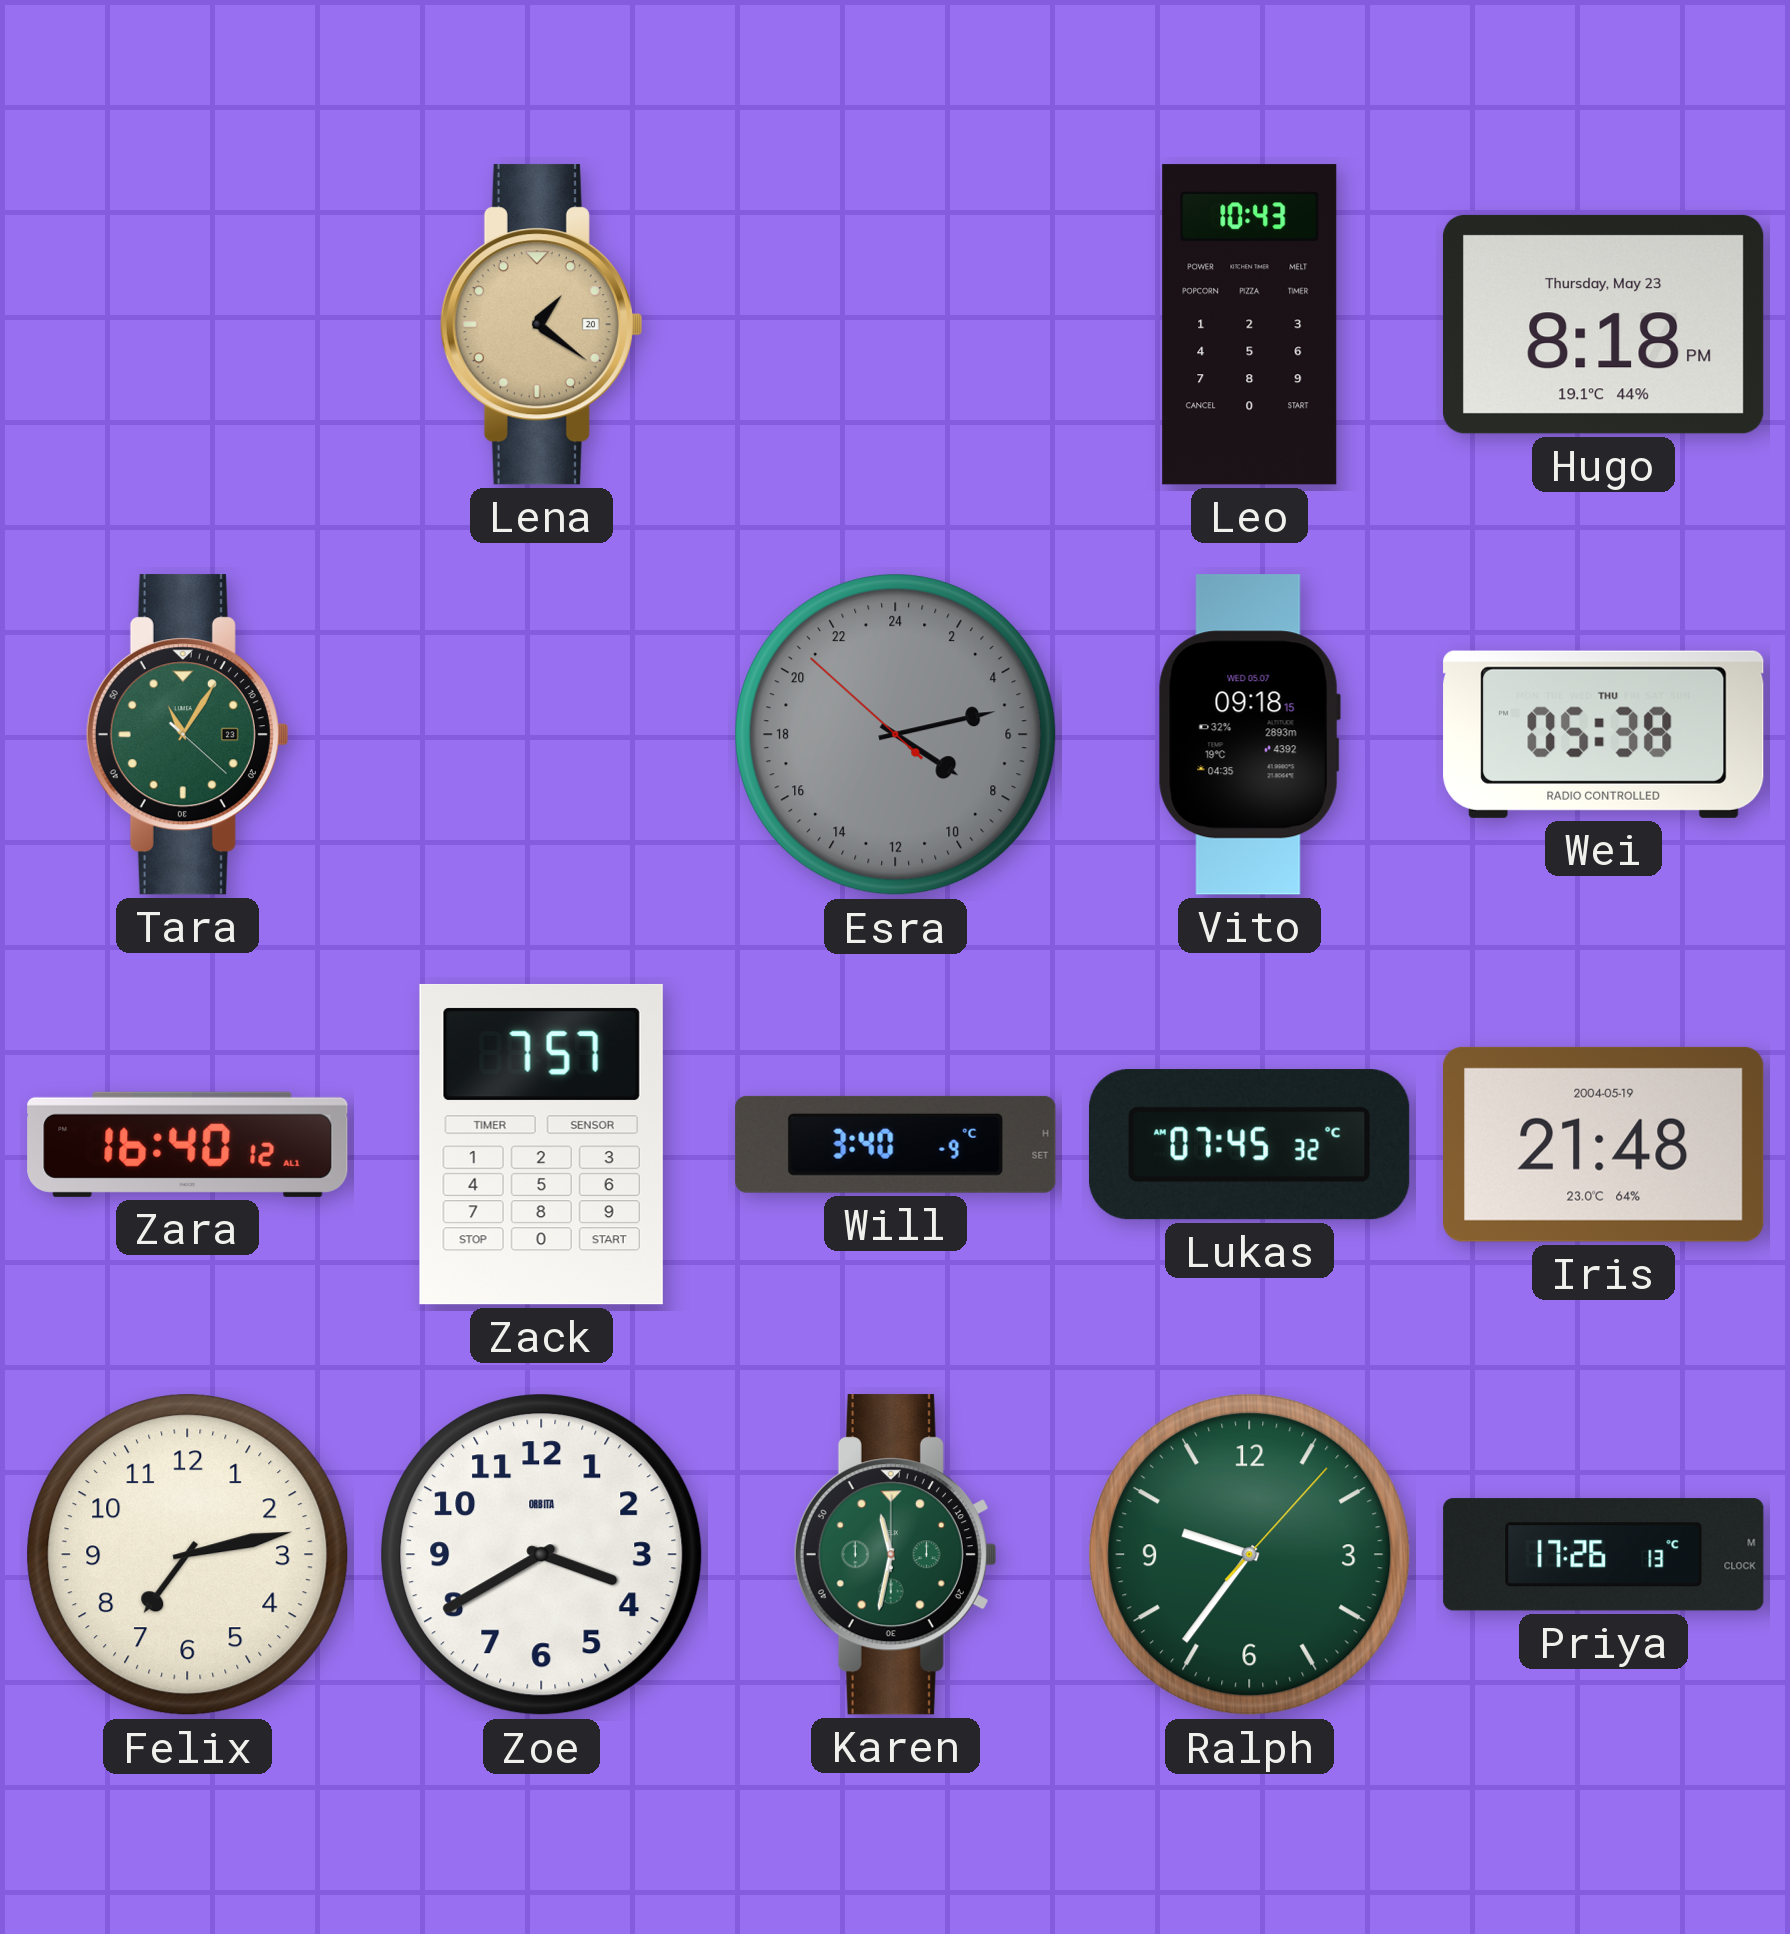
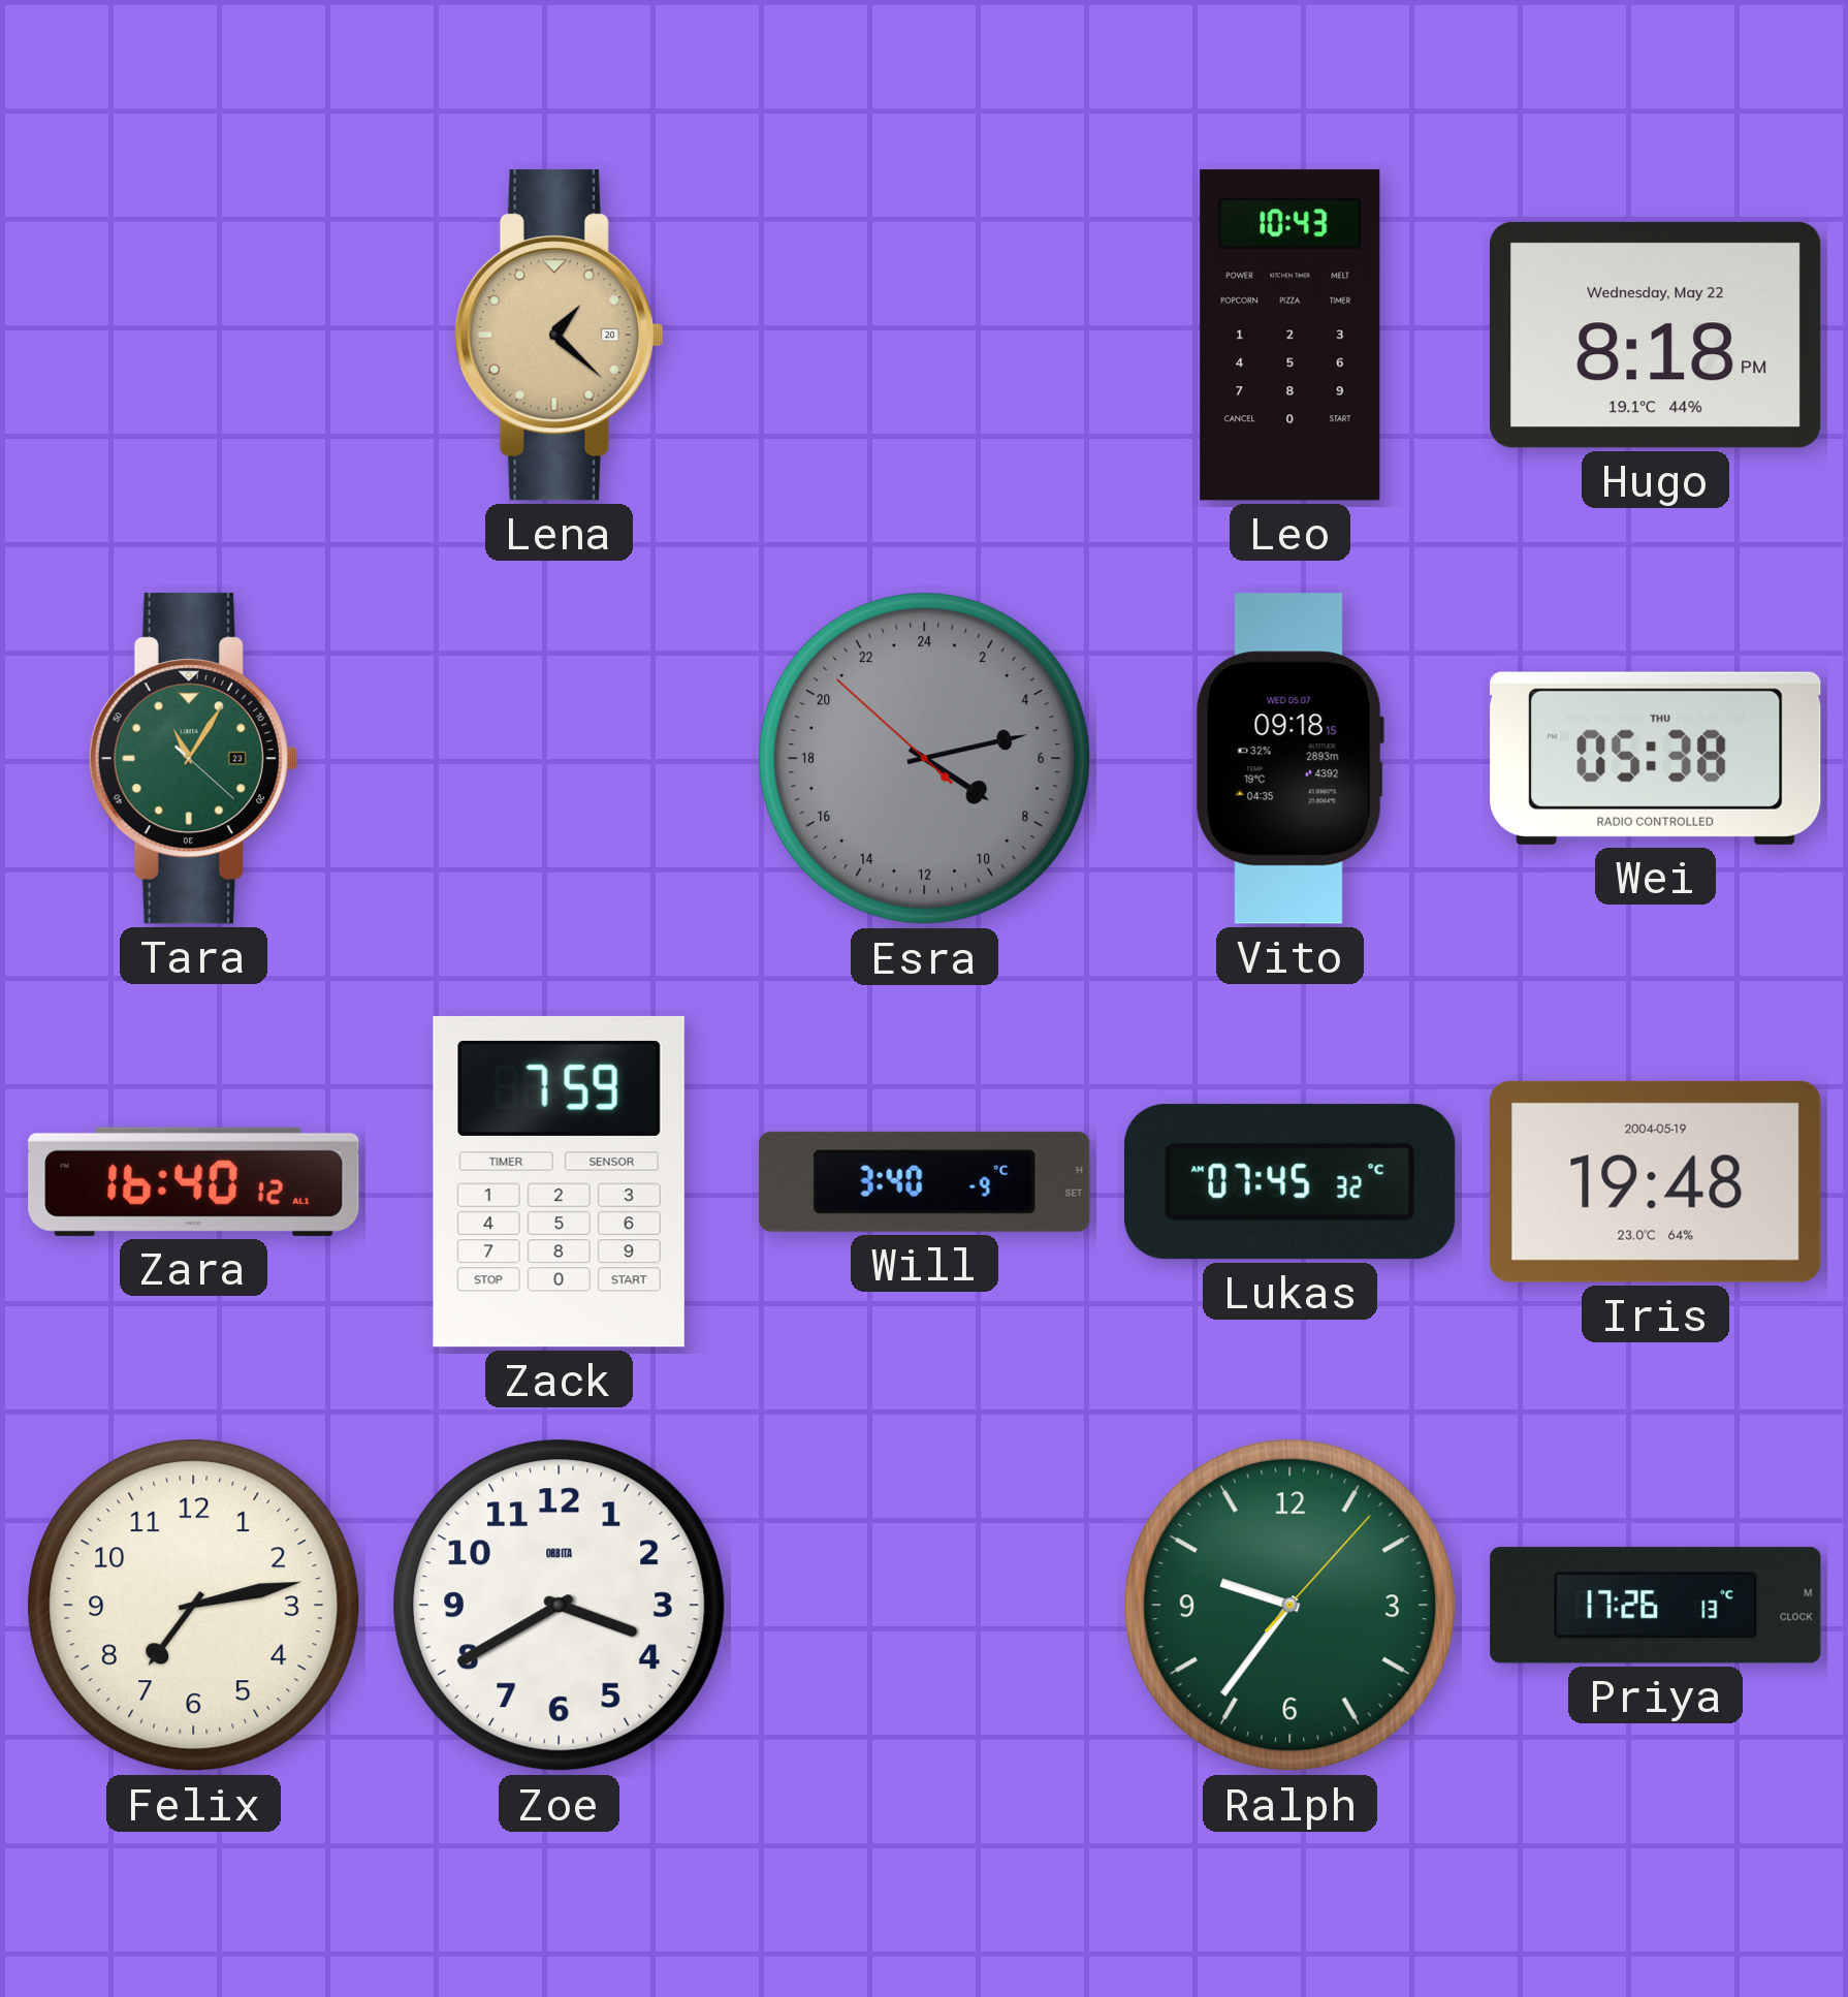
Lena: 1:21 -> 1:22 (559, 336)
Hugo date: Thursday, May 23 -> Wednesday, May 22 (1655, 335)
Zack: 7:57 -> 7:59 (559, 1181)
Iris: 21:48 -> 19:48 (1656, 1181)
Karen: 11:32 -> none (895, 1555)
